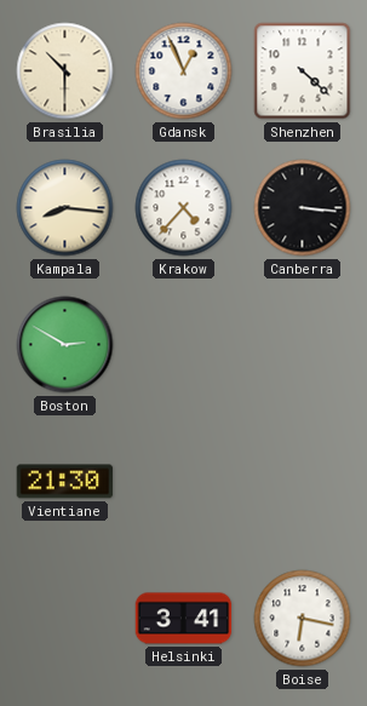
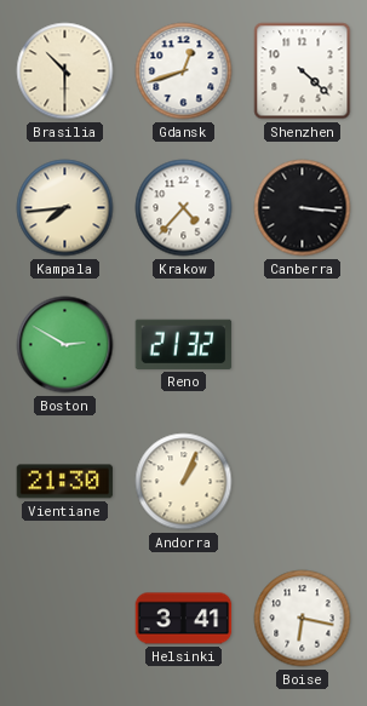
Gdansk: 12:56 -> 12:42 (184, 71)
Kampala: 8:16 -> 7:44 (65, 208)
Reno: none -> 21:32 (184, 344)
Andorra: none -> 1:04 (184, 482)
